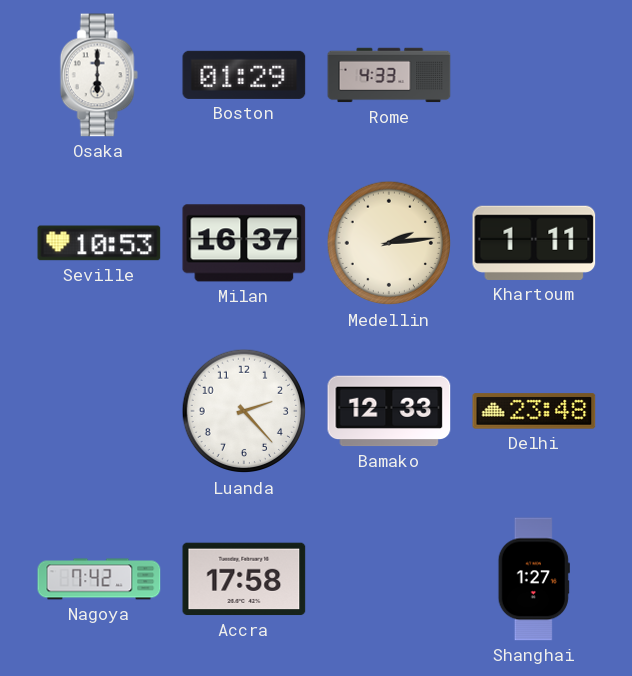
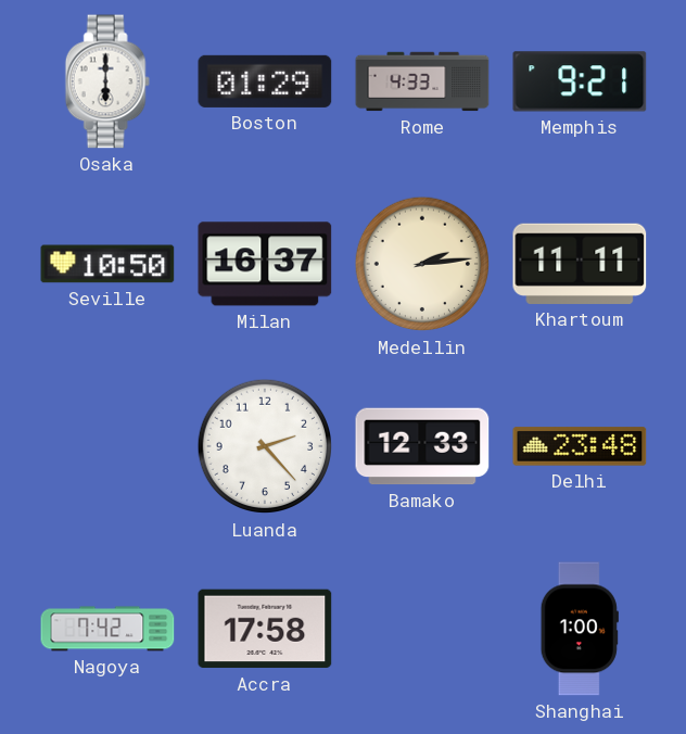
Memphis: none -> 9:21 (580, 81)
Seville: 10:53 -> 10:50 (107, 264)
Khartoum: 1:11 -> 11:11 (580, 264)
Shanghai: 1:27 -> 1:00 (580, 629)
